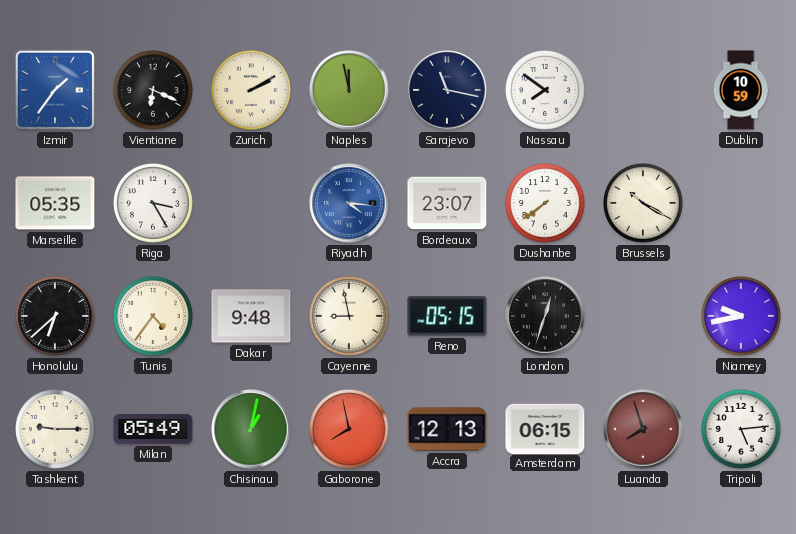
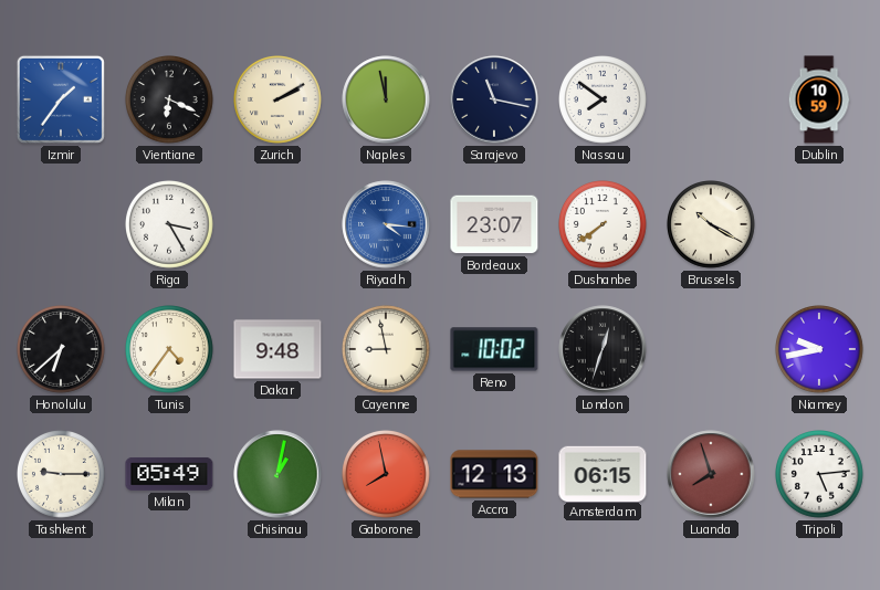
Marseille: 05:35 -> none (55, 203)
Reno: 05:15 -> 10:02 (494, 349)
